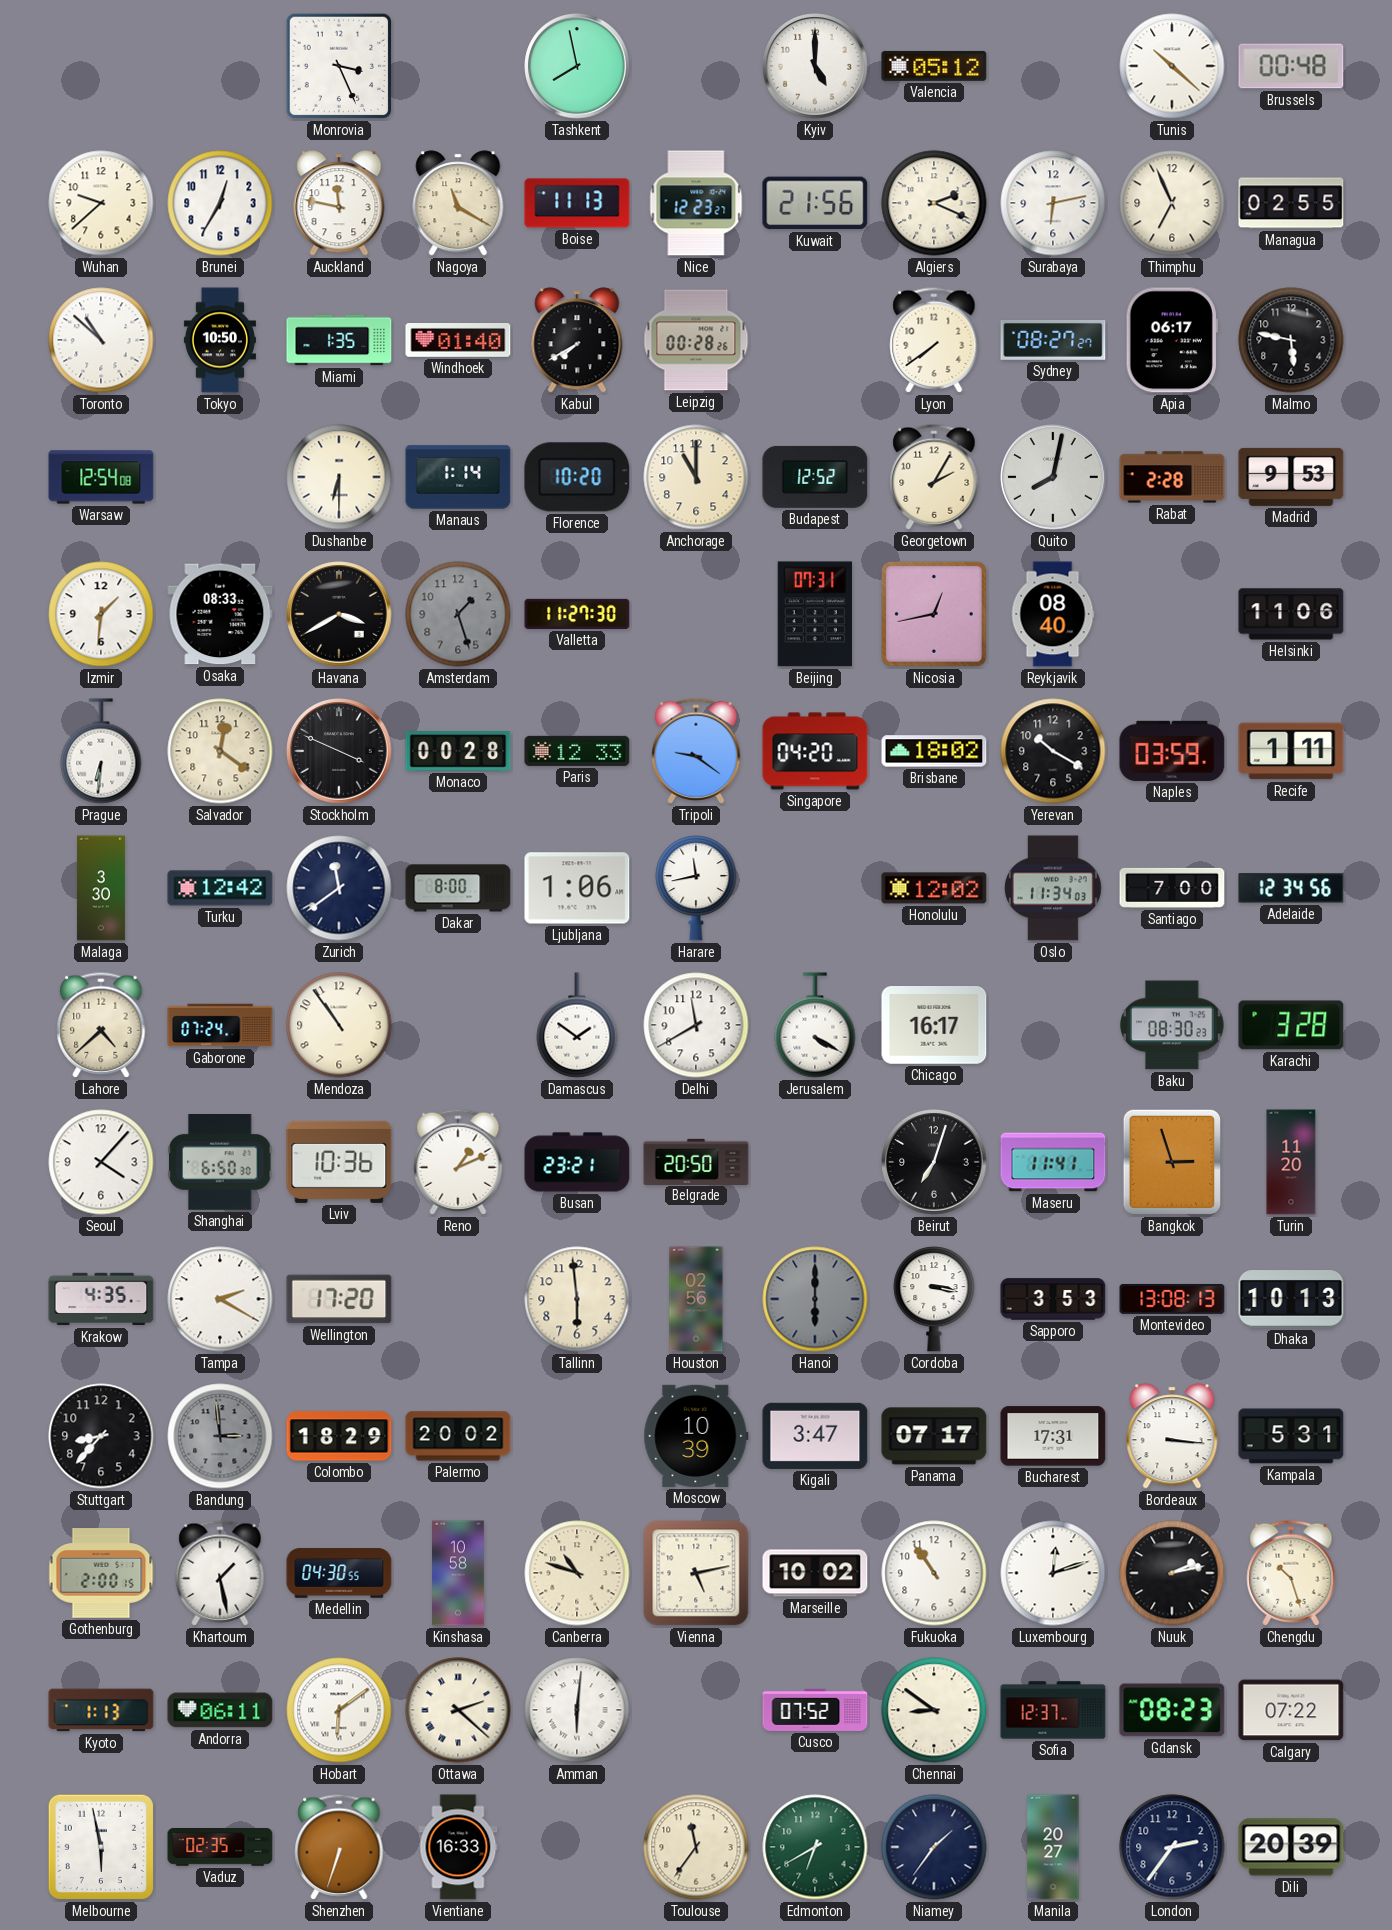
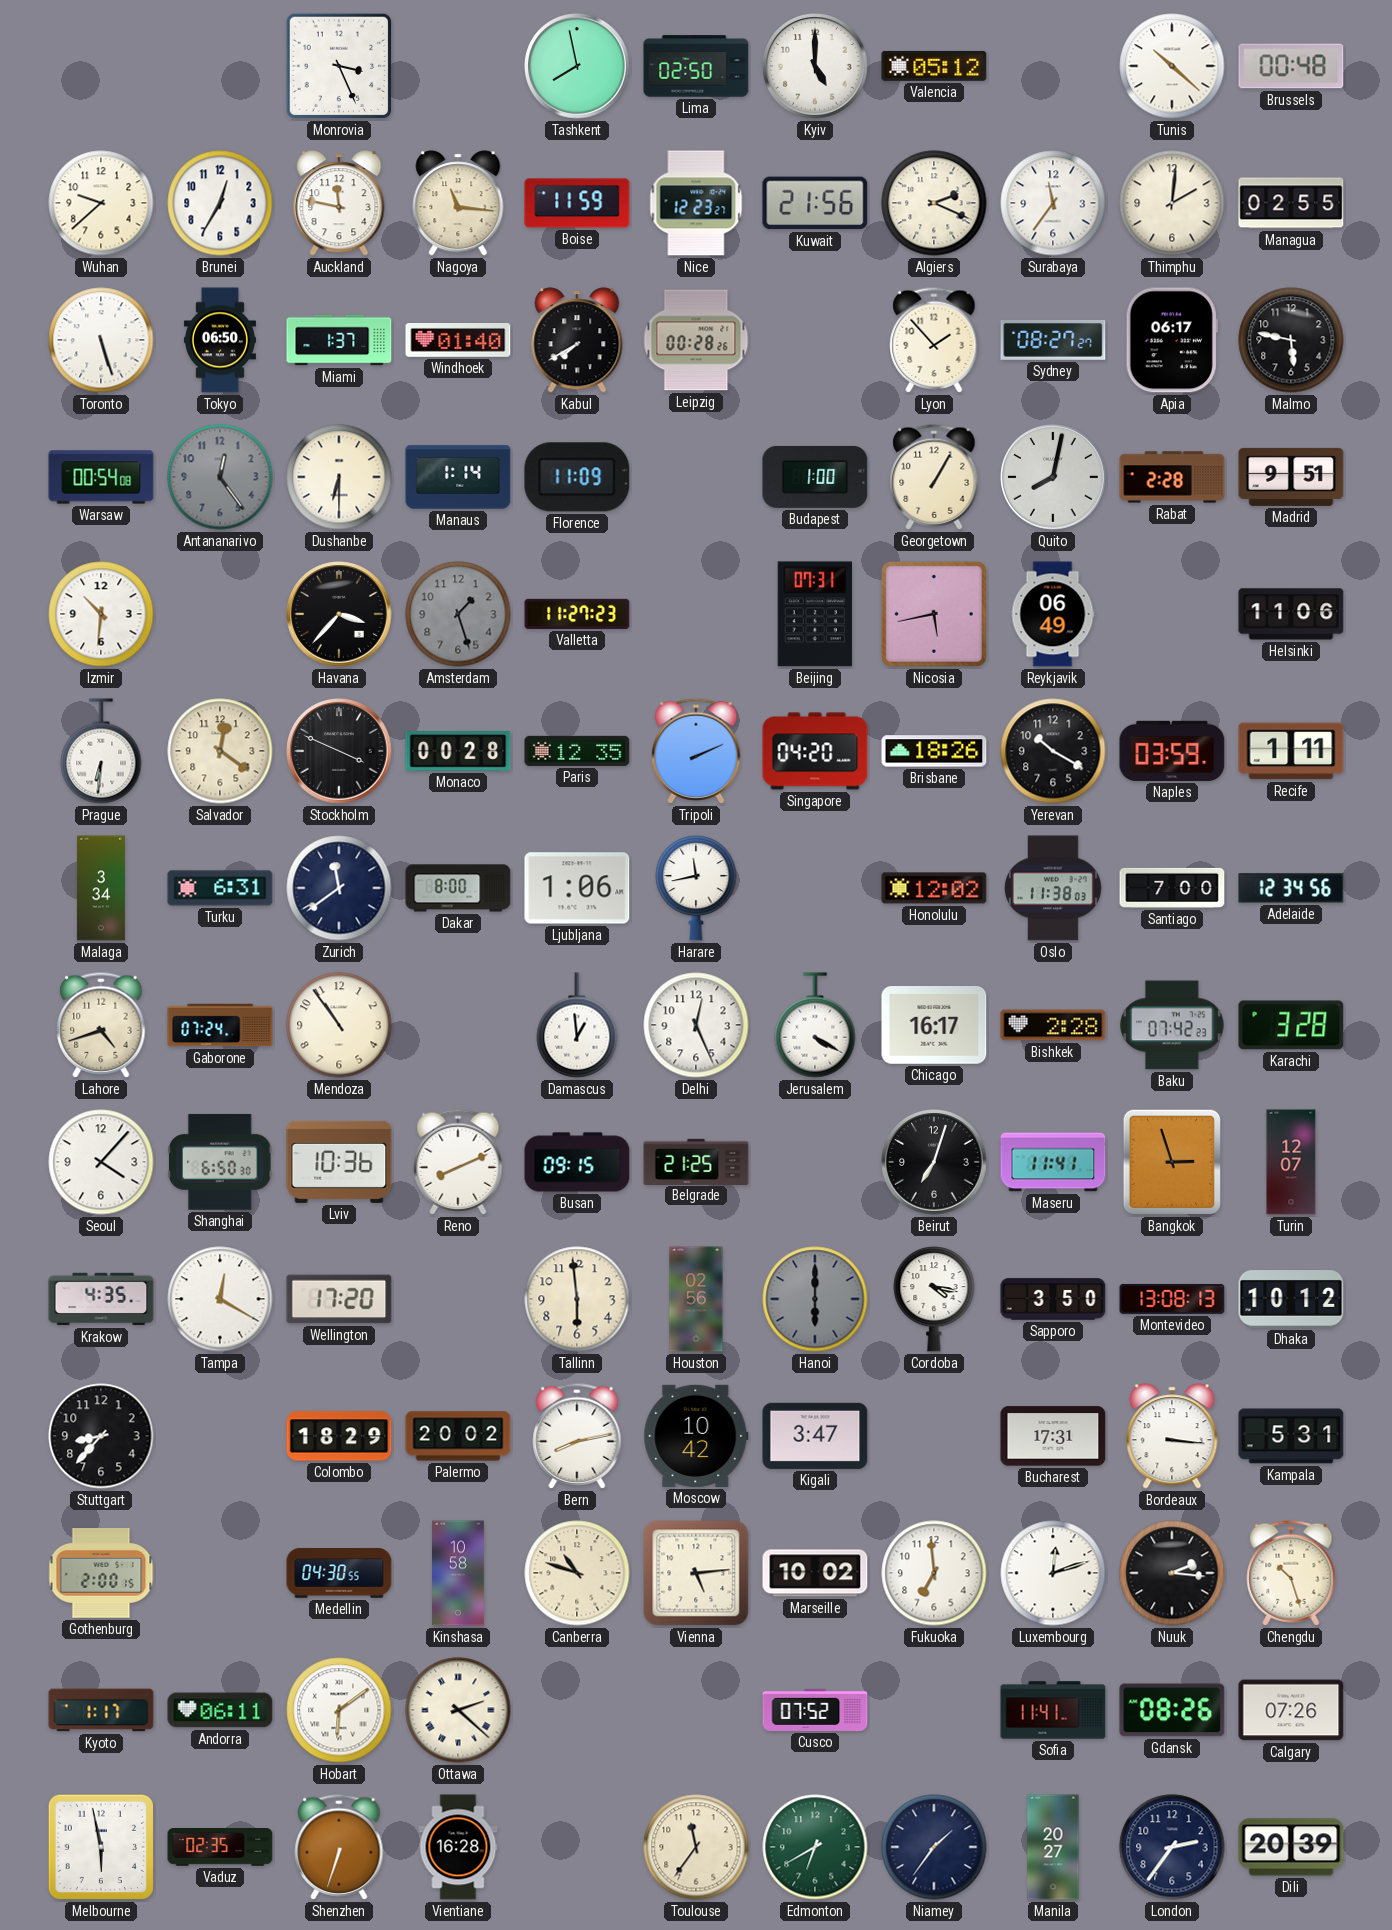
Lima: none -> 02:50 (696, 66)
Nagoya: 11:20 -> 11:16 (458, 203)
Boise: 11:13 -> 11:59 (577, 203)
Surabaya: 6:13 -> 11:36 (1053, 203)
Thimphu: 6:56 -> 2:01 (1172, 203)
Toronto: 10:52 -> 5:27 (101, 340)
Tokyo: 10:50 -> 06:50 (220, 340)
Miami: 1:35 -> 1:37 (339, 340)
Lyon: 7:39 -> 1:53 (934, 340)
Warsaw: 12:54 -> 00:54 (101, 477)
Antananarivo: none -> 12:24 (220, 477)
Florence: 10:20 -> 11:09 (577, 477)
Anchorage: 11:00 -> none (696, 477)
Budapest: 12:52 -> 1:00 (815, 477)
Georgetown: 2:05 -> 1:05 (934, 477)
Madrid: 9:53 -> 9:51 (1291, 477)
Izmir: 1:31 -> 10:31 (101, 614)
Osaka: 08:33 -> none (220, 614)
Havana: 3:40 -> 3:37 (339, 614)
Valletta: 11:27:30 -> 11:27:23 (577, 614)
Nicosia: 12:43 -> 5:43 (934, 614)
Reykjavik: 08:40 -> 06:49 (1053, 614)
Paris: 12:33 -> 12:35 (577, 751)
Tripoli: 9:21 -> 2:11 (696, 751)
Brisbane: 18:02 -> 18:26 (934, 751)
Malaga: 3:30 -> 3:34 (101, 888)
Turku: 12:42 -> 6:31 (220, 888)
Oslo: 11:34 -> 11:38 (1053, 888)
Lahore: 4:38 -> 4:42 (101, 1025)
Damascus: 1:51 -> 12:59 (577, 1025)
Delhi: 11:40 -> 12:26 (696, 1025)
Bishkek: none -> 2:28 (1053, 1025)
Baku: 08:30 -> 07:42 (1172, 1025)
Reno: 1:11 -> 8:11 (458, 1162)
Busan: 23:21 -> 09:15 (577, 1162)
Belgrade: 20:50 -> 21:25 (696, 1161)
Turin: 11:20 -> 12:07 (1291, 1162)
Tampa: 2:20 -> 12:20 (220, 1299)
Cordoba: 3:17 -> 4:17 (934, 1300)
Sapporo: 3:53 -> 3:50 (1053, 1299)
Dhaka: 10:13 -> 10:12 (1291, 1299)
Bandung: 2:59 -> none (220, 1436)
Bern: none -> 8:13 (577, 1436)
Moscow: 10:39 -> 10:42 (696, 1436)
Panama: 07:17 -> none (934, 1436)
Khartoum: 1:28 -> none (220, 1573)
Vienna: 5:13 -> 5:14 (696, 1573)
Fukuoka: 10:54 -> 6:59 (934, 1573)
Nuuk: 2:13 -> 2:16 (1172, 1573)
Kyoto: 1:13 -> 1:17 (101, 1710)
Amman: 6:01 -> none (577, 1710)
Chennai: 8:51 -> none (934, 1710)
Sofia: 12:37 -> 11:41 (1053, 1710)
Gdansk: 08:23 -> 08:26 (1172, 1710)
Calgary: 07:22 -> 07:26 (1291, 1710)
Vientiane: 16:33 -> 16:28 (458, 1847)
